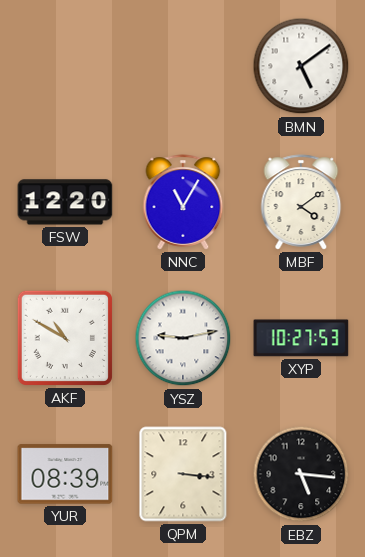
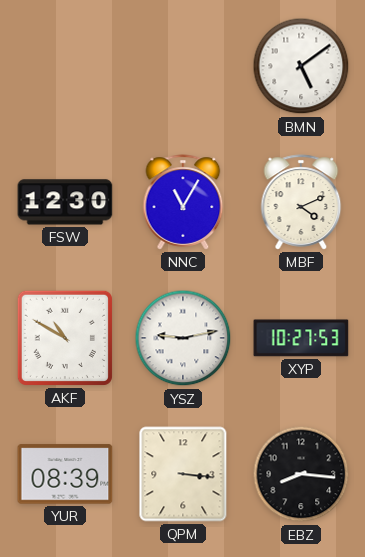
FSW: 12:20 -> 12:30 (65, 202)
MBF: 4:09 -> 4:11 (301, 202)
EBZ: 5:16 -> 8:16 (301, 474)
